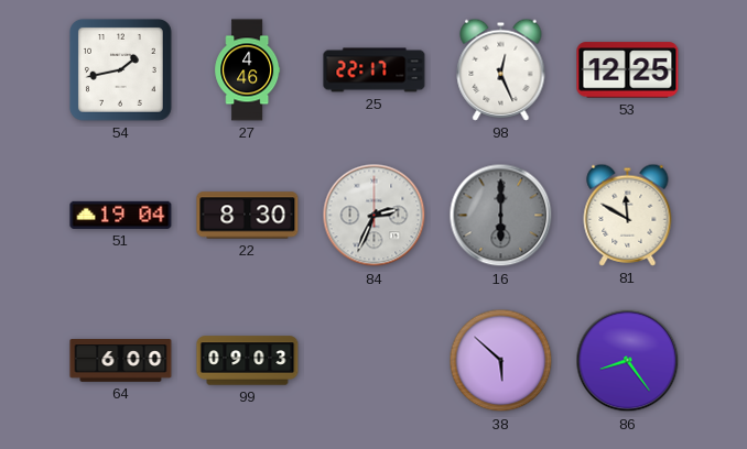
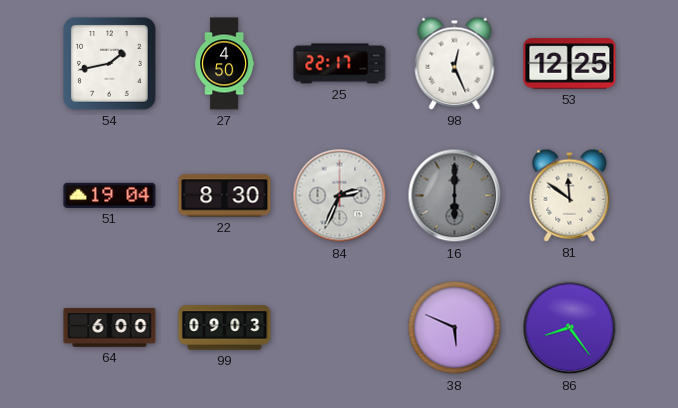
27: 4:46 -> 4:50 (225, 64)
81: 11:50 -> 11:51 (570, 195)
38: 5:52 -> 5:49 (455, 328)
